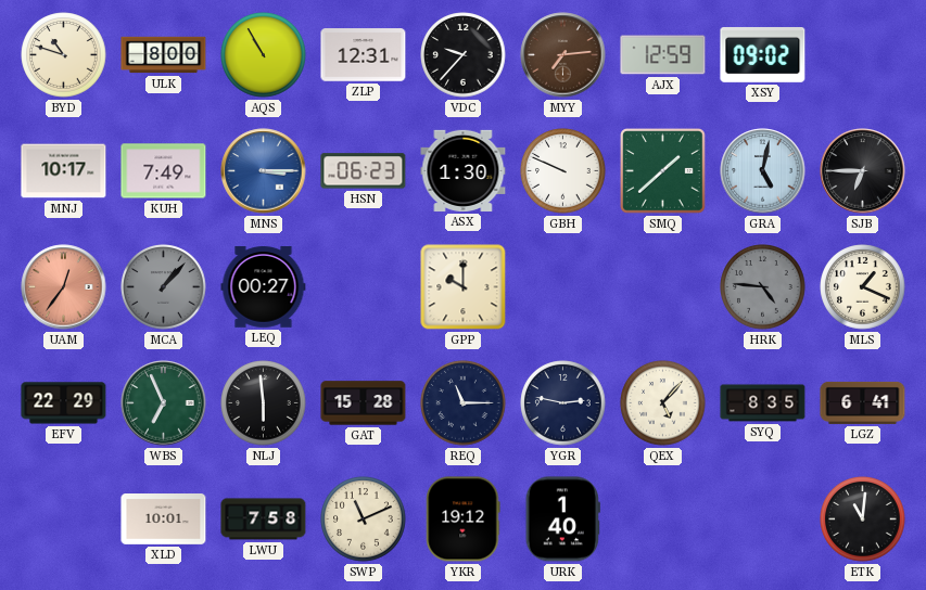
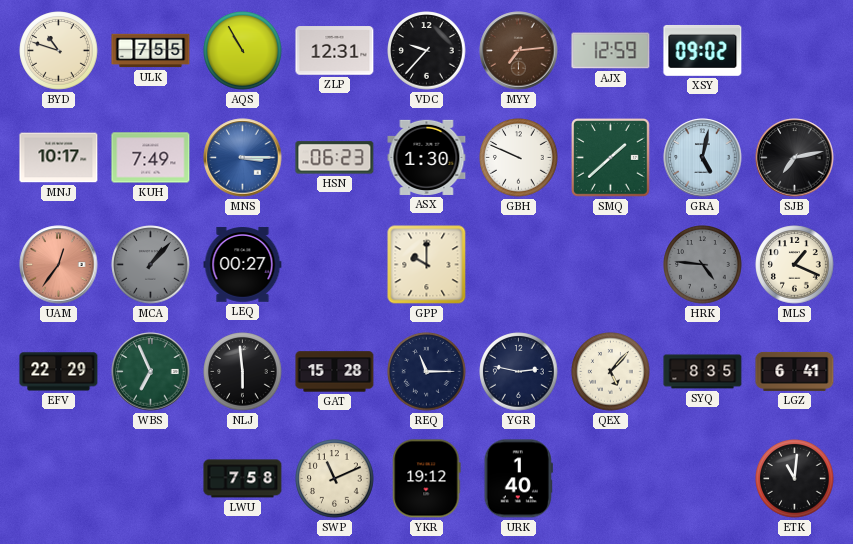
ULK: 8:00 -> 7:55 (151, 51)
SJB: 6:45 -> 7:13 (795, 158)
XLD: 10:01 -> none (164, 520)
